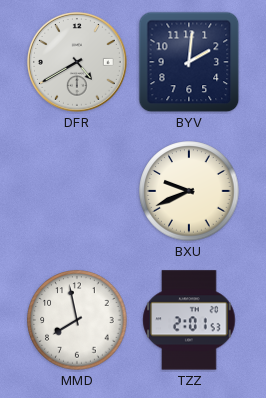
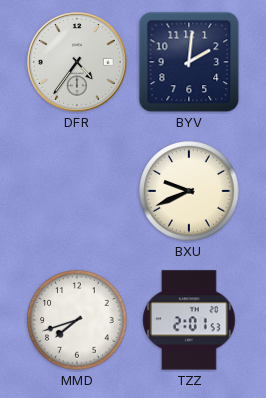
DFR: 4:40 -> 4:36 (77, 62)
MMD: 7:58 -> 7:42 (77, 320)
